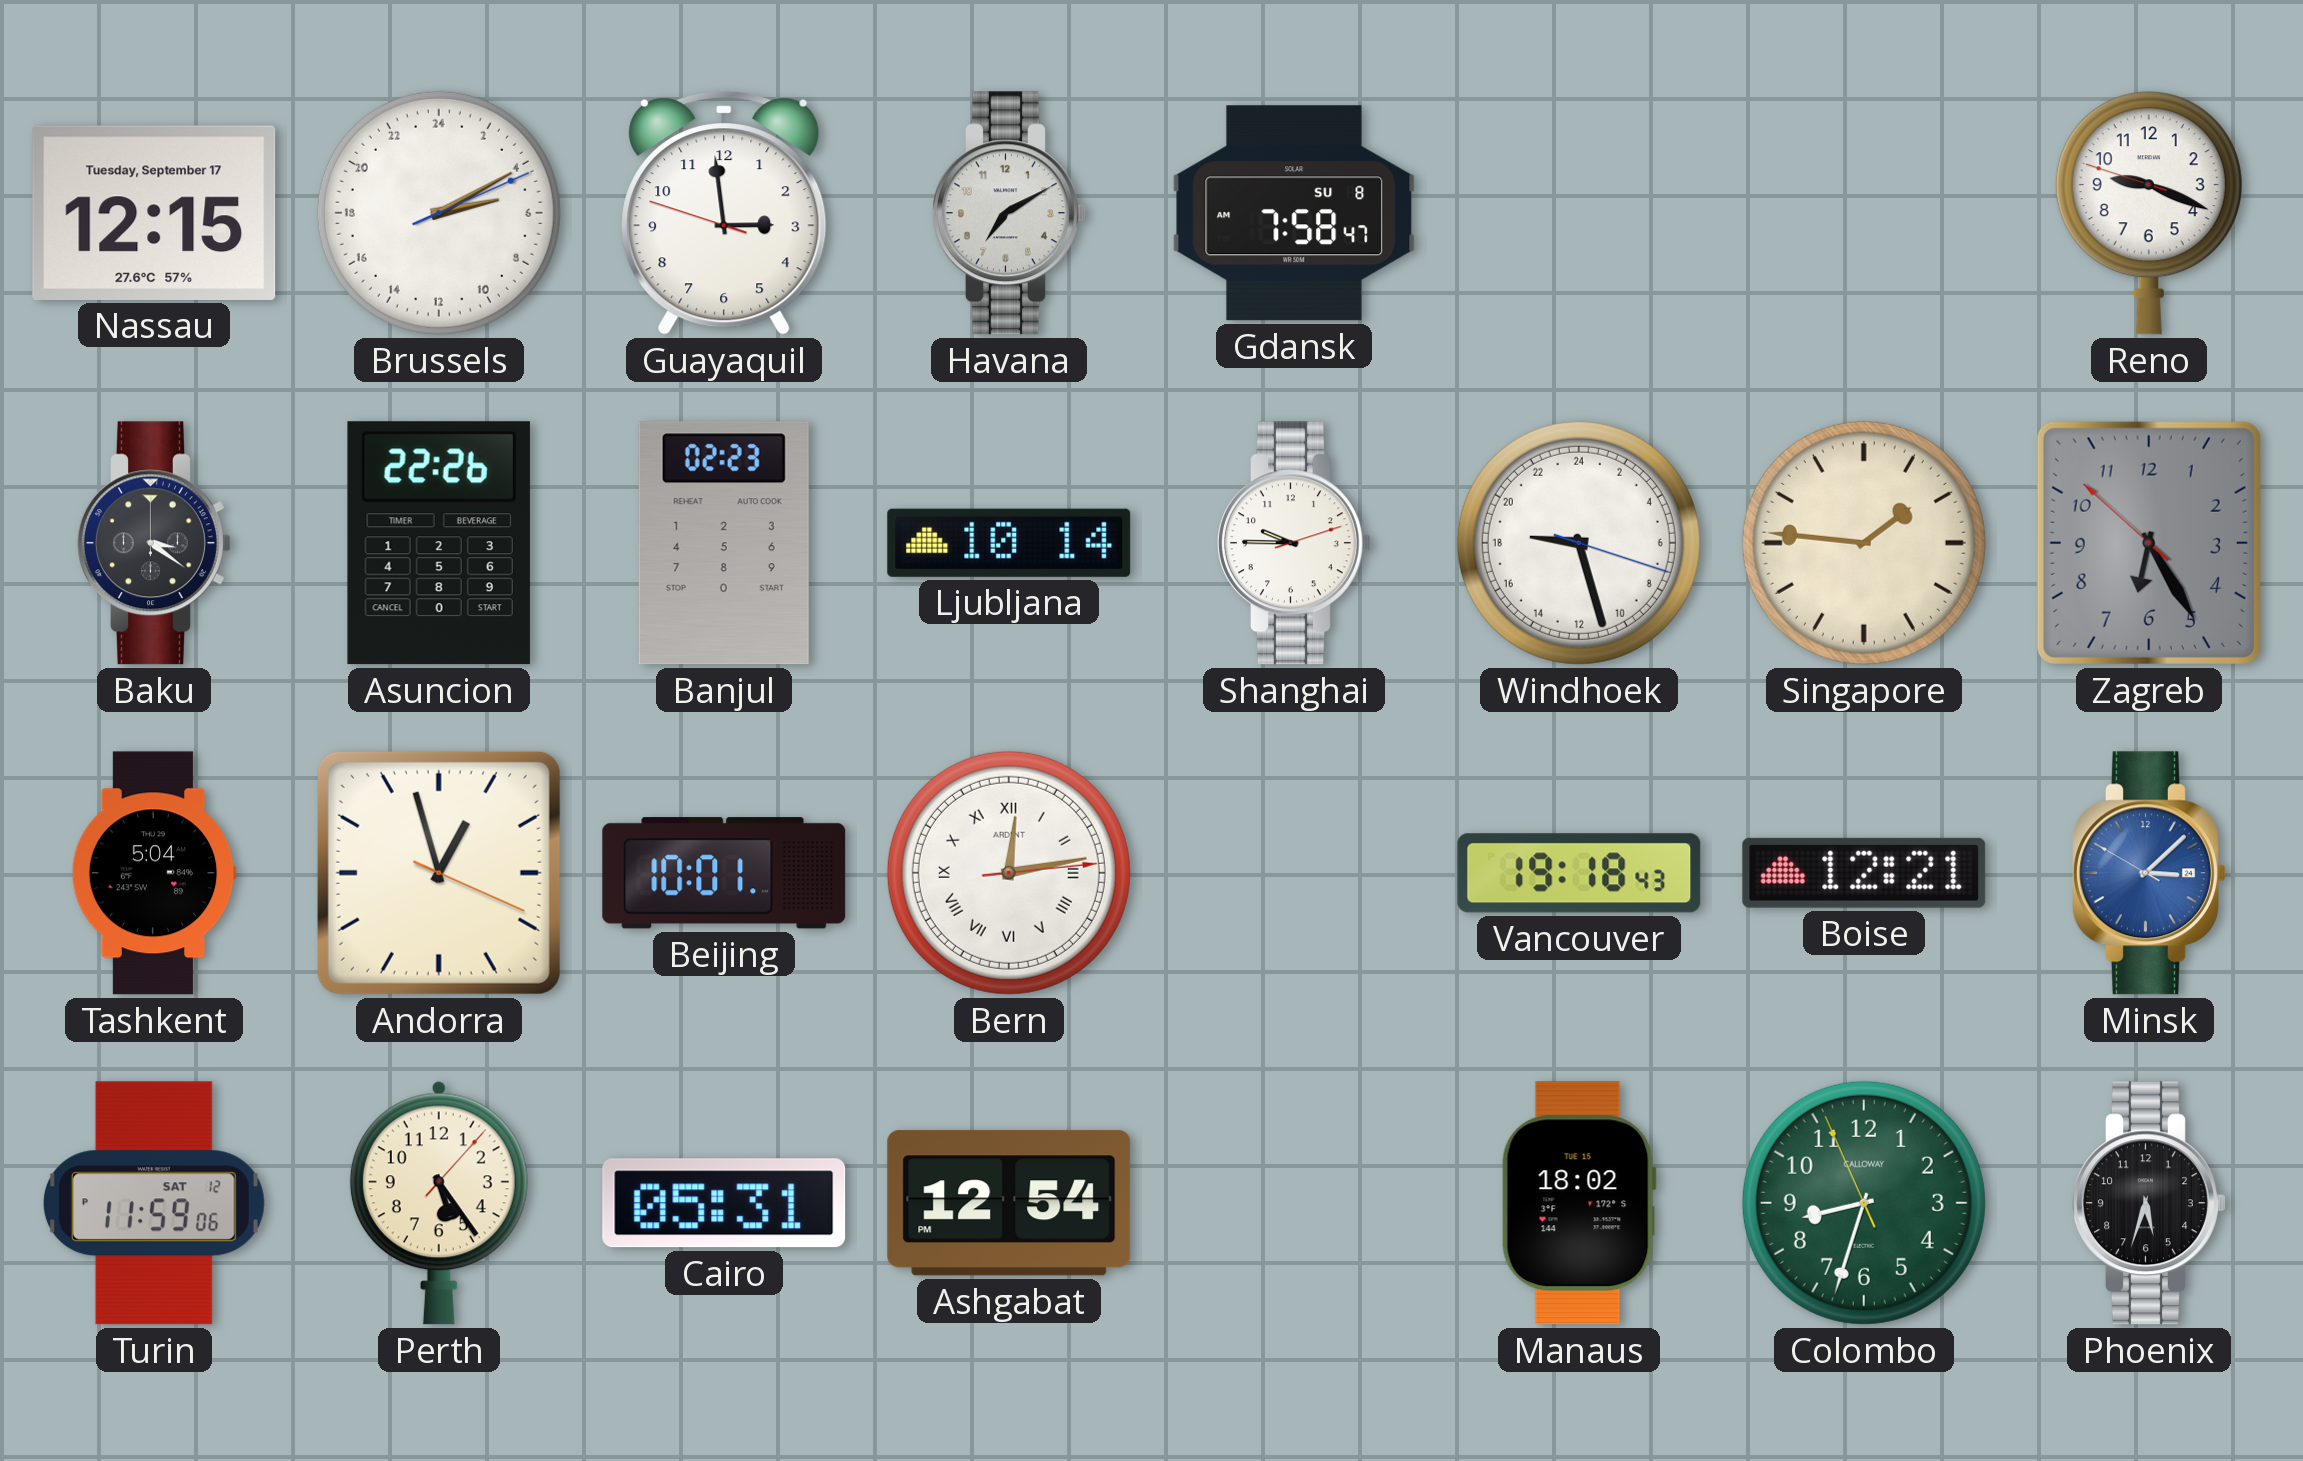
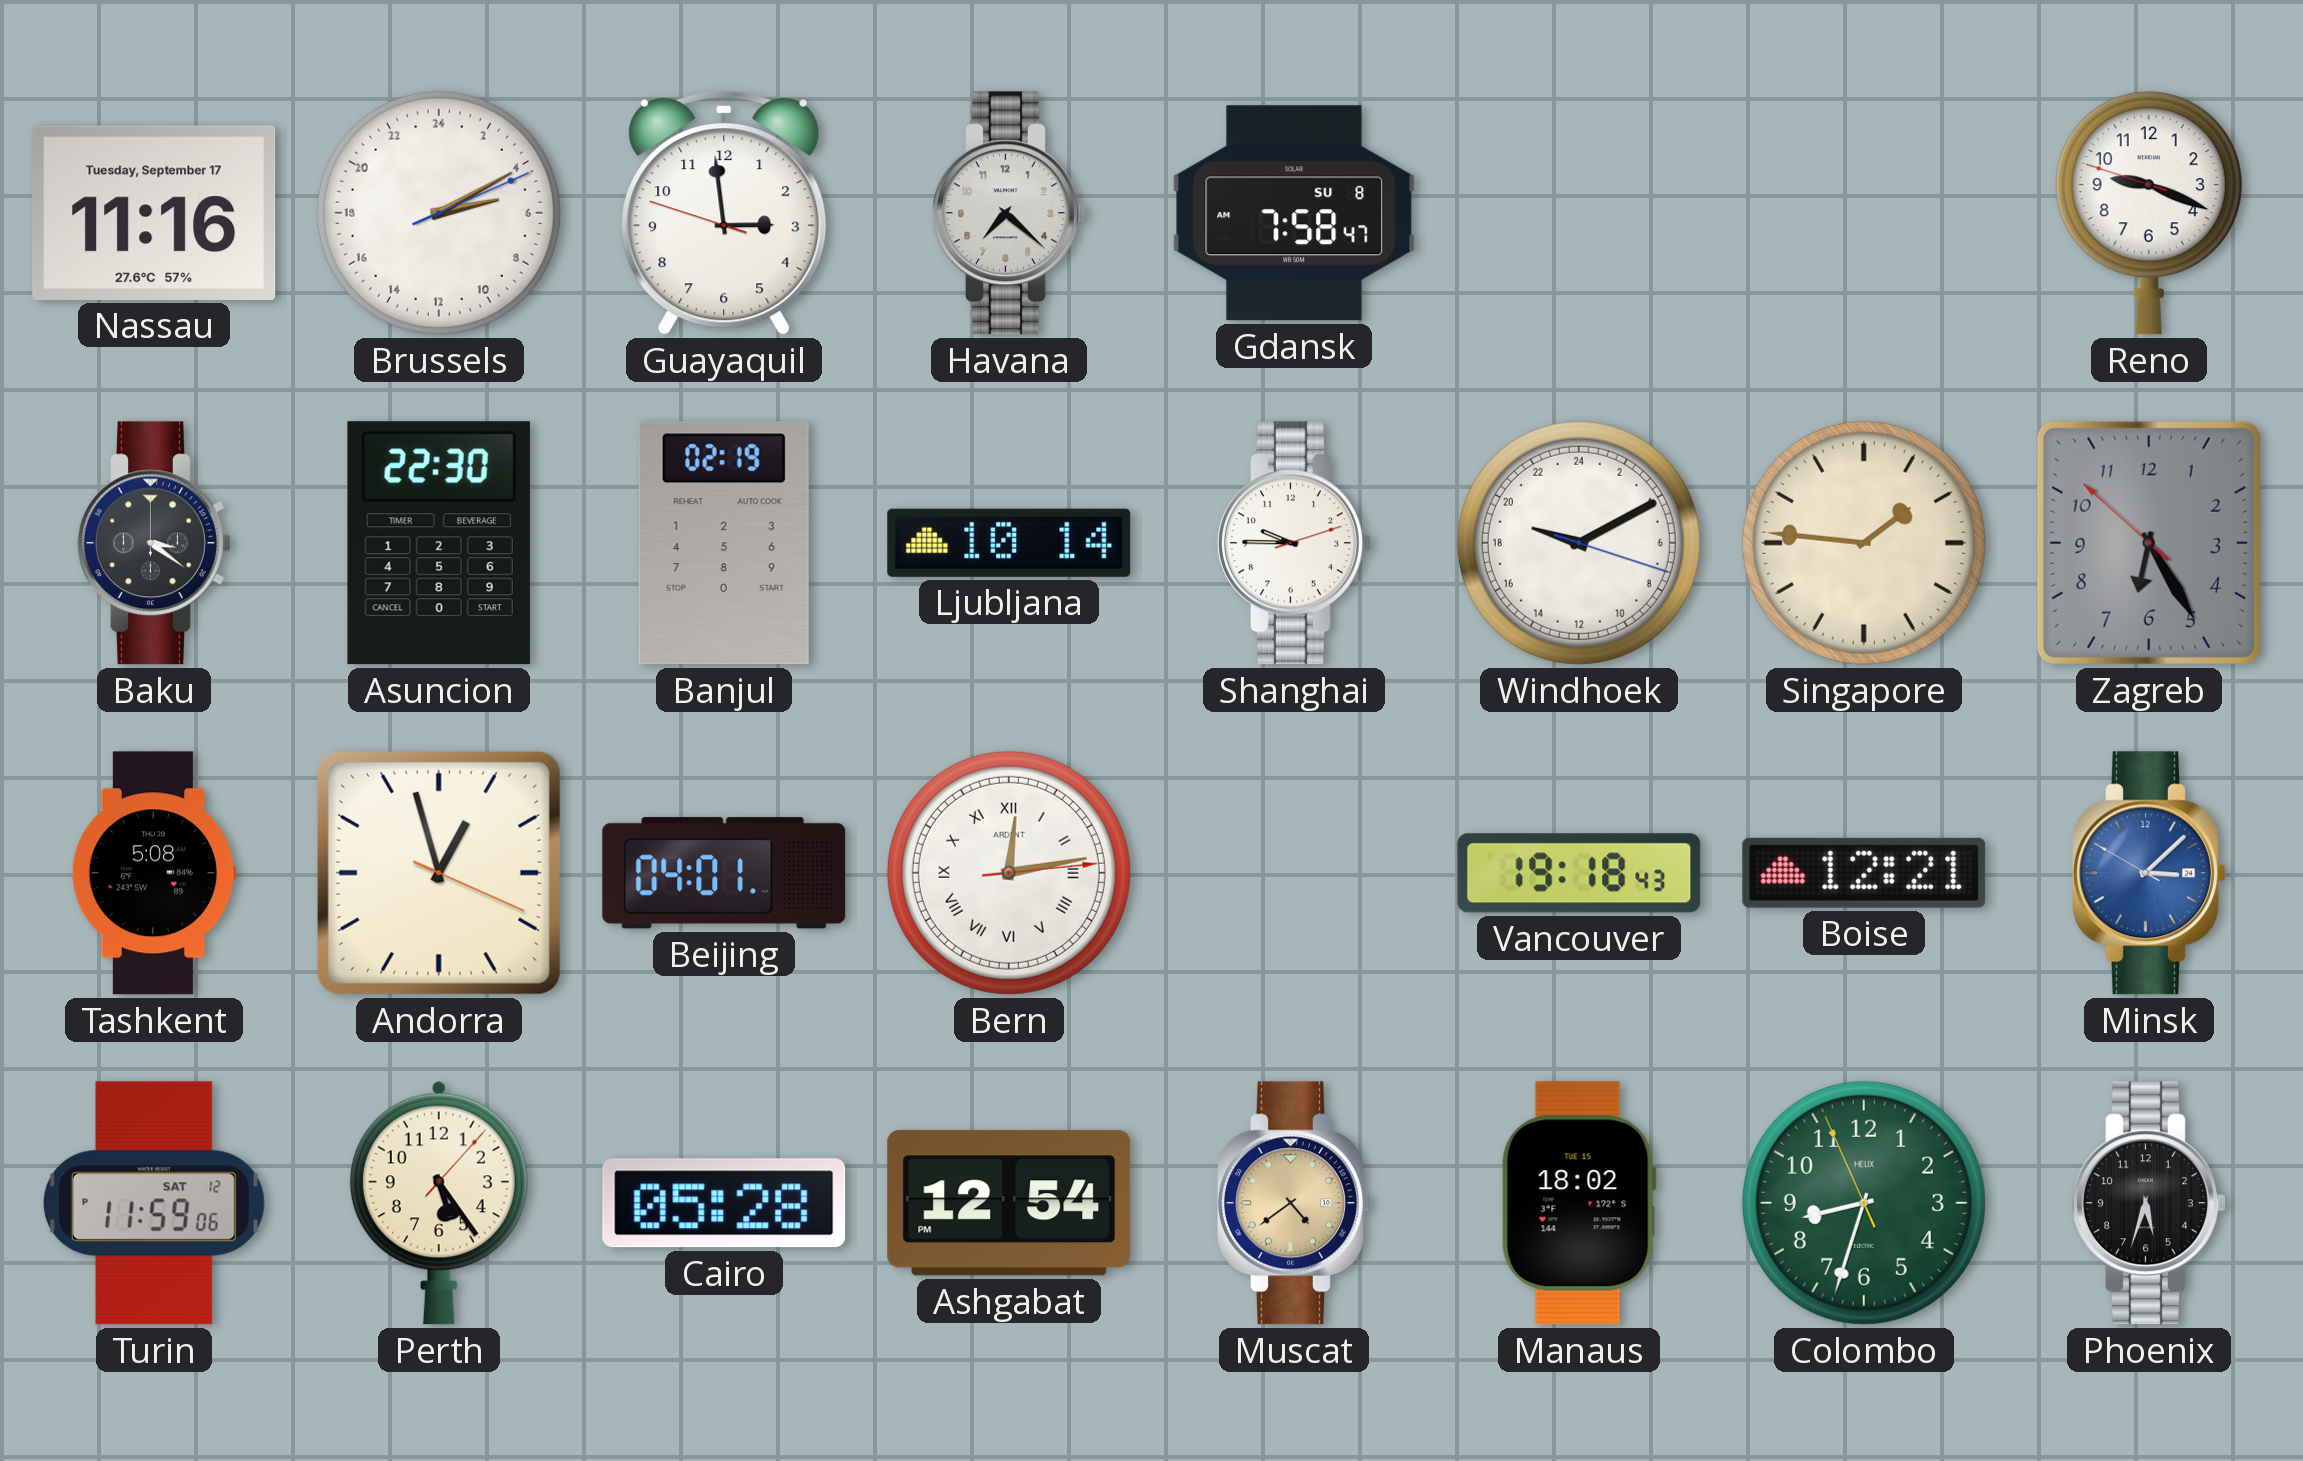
Nassau: 12:15 -> 11:16 (154, 213)
Havana: 7:10 -> 7:22 (1010, 213)
Asuncion: 22:26 -> 22:30 (439, 543)
Banjul: 02:23 -> 02:19 (724, 543)
Windhoek: 18:27 -> 19:10 (1579, 543)
Tashkent: 5:04 -> 5:08 (154, 873)
Beijing: 10:01 -> 04:01 (724, 873)
Cairo: 05:31 -> 05:28 (724, 1203)
Muscat: none -> 4:39 (1295, 1203)
Colombo brand: CALLOWAY -> HELIX (1864, 1203)
